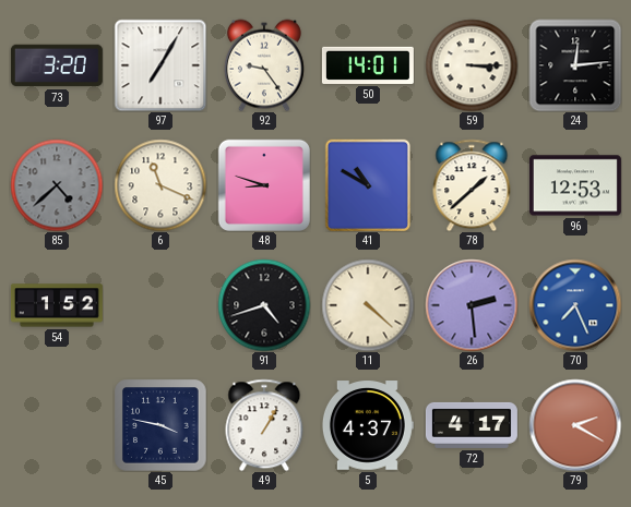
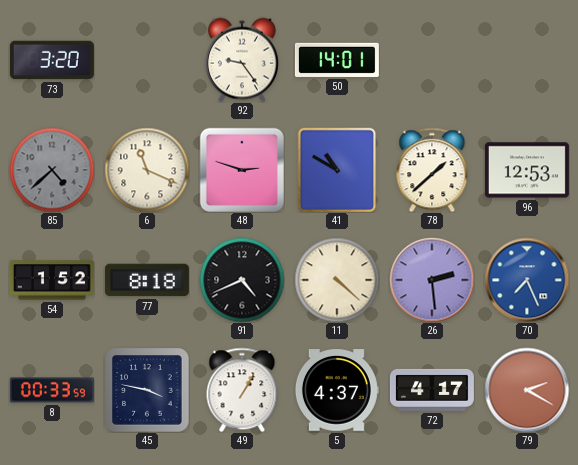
97: 7:05 -> none (160, 65)
59: 3:15 -> none (472, 65)
24: 12:14 -> none (575, 65)
48: 8:48 -> 2:48 (242, 170)
77: none -> 8:18 (147, 280)
91: 4:42 -> 4:41 (242, 280)
8: none -> 00:33 (52, 390)
